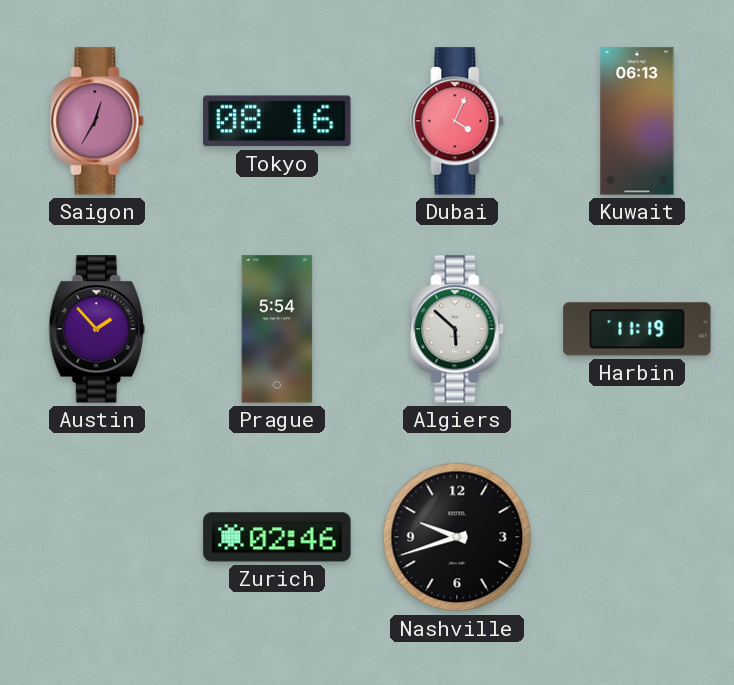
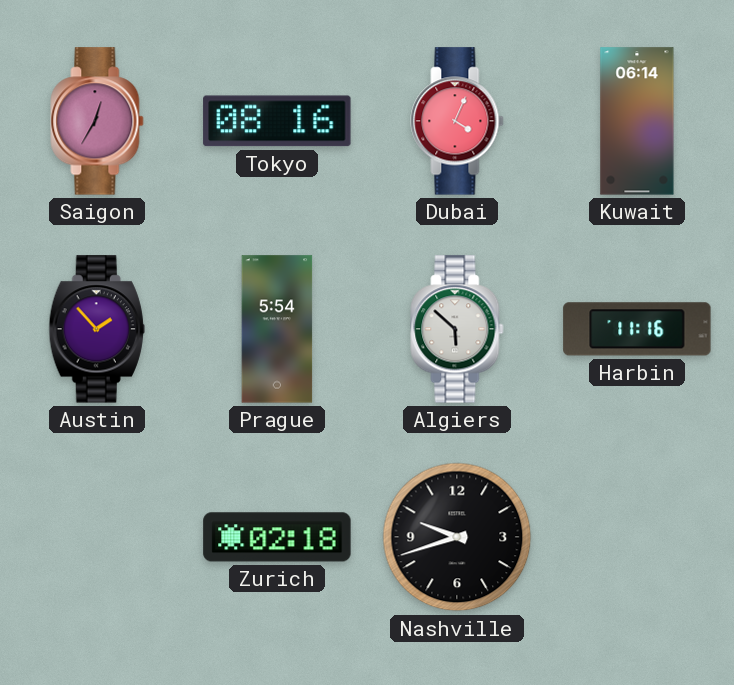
Kuwait: 06:13 -> 06:14 (637, 121)
Harbin: 11:19 -> 11:16 (637, 329)
Zurich: 02:46 -> 02:18 (277, 537)
